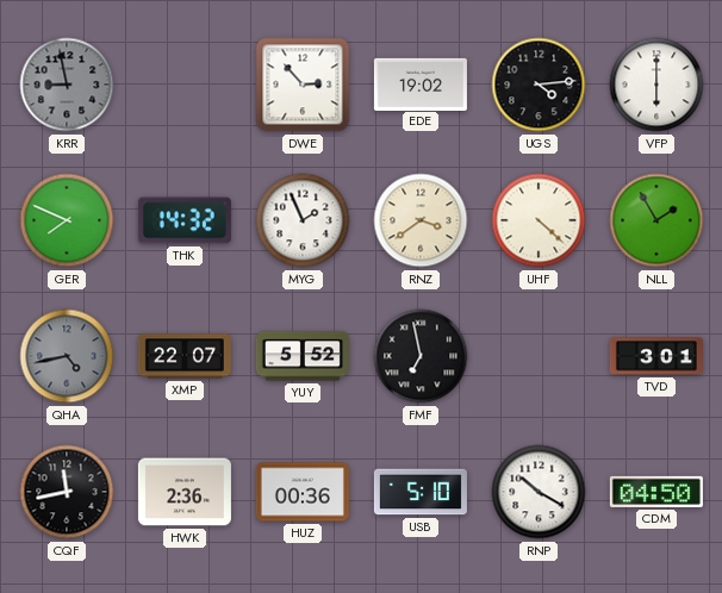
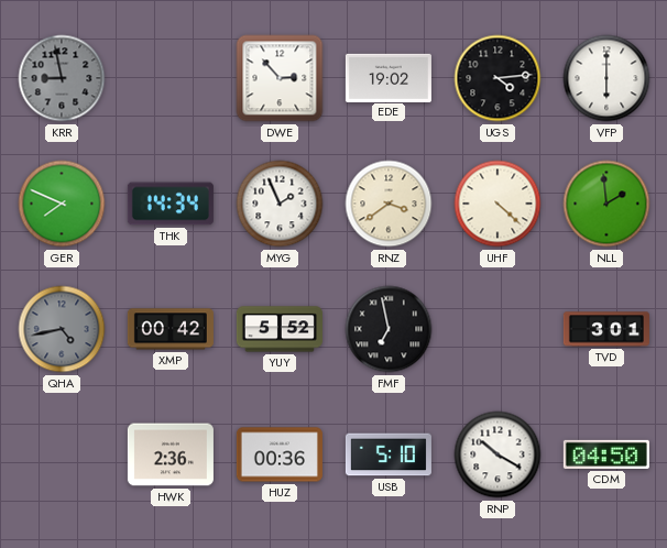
THK: 14:32 -> 14:34 (171, 204)
NLL: 1:55 -> 1:59 (606, 204)
XMP: 22:07 -> 00:42 (171, 329)
CQF: 11:43 -> none (67, 492)
